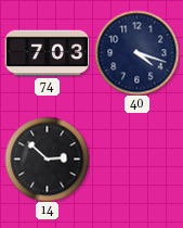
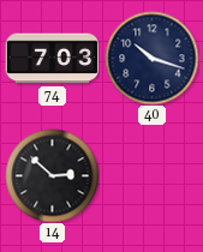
40: 4:18 -> 10:18 (151, 58)
